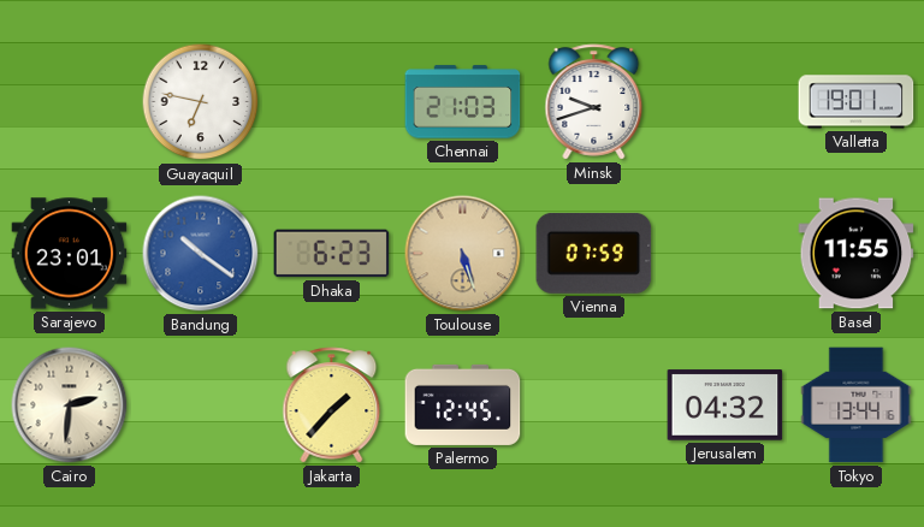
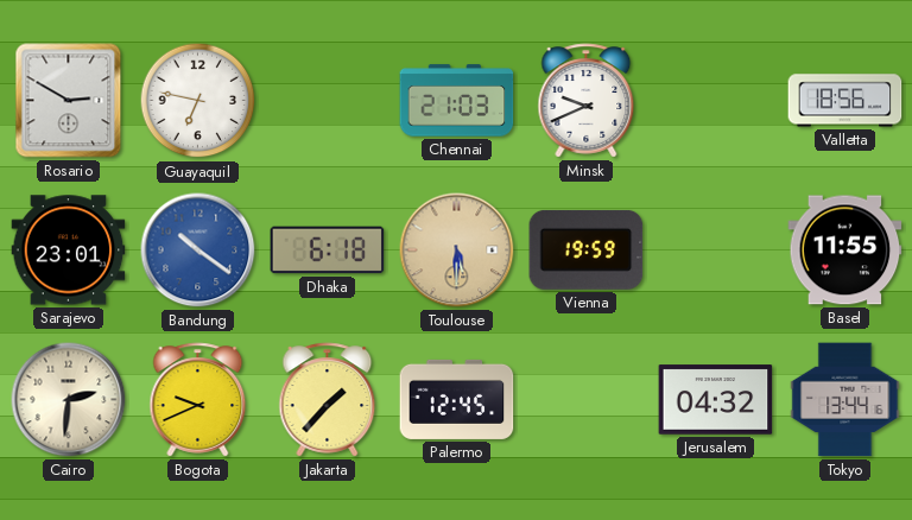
Rosario: none -> 2:50 (69, 101)
Minsk: 9:42 -> 9:41 (587, 101)
Valletta: 19:01 -> 18:56 (845, 101)
Dhaka: 6:23 -> 6:18 (328, 251)
Toulouse: 5:27 -> 5:30 (457, 251)
Vienna: 07:59 -> 19:59 (587, 249)
Bogota: none -> 9:41 (198, 400)
